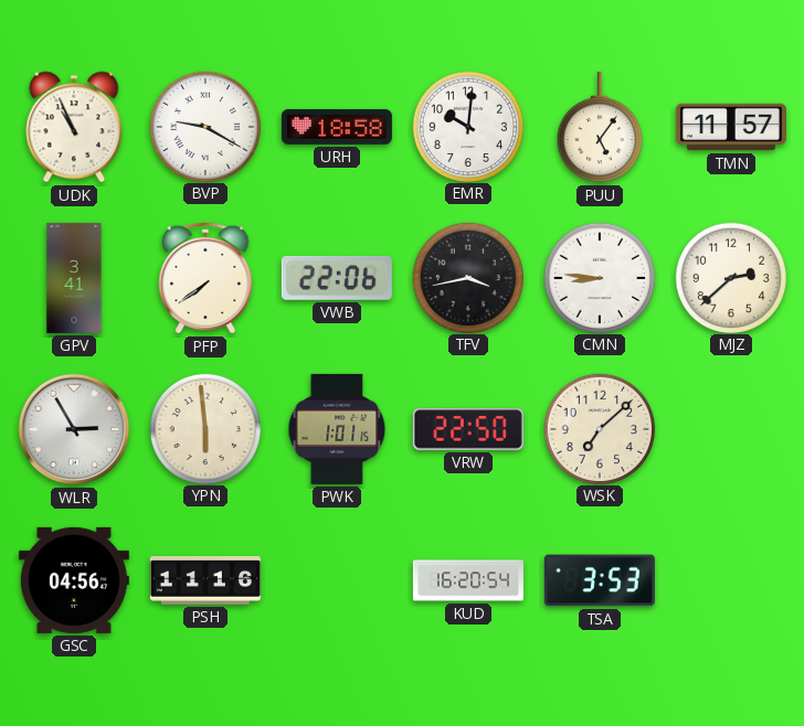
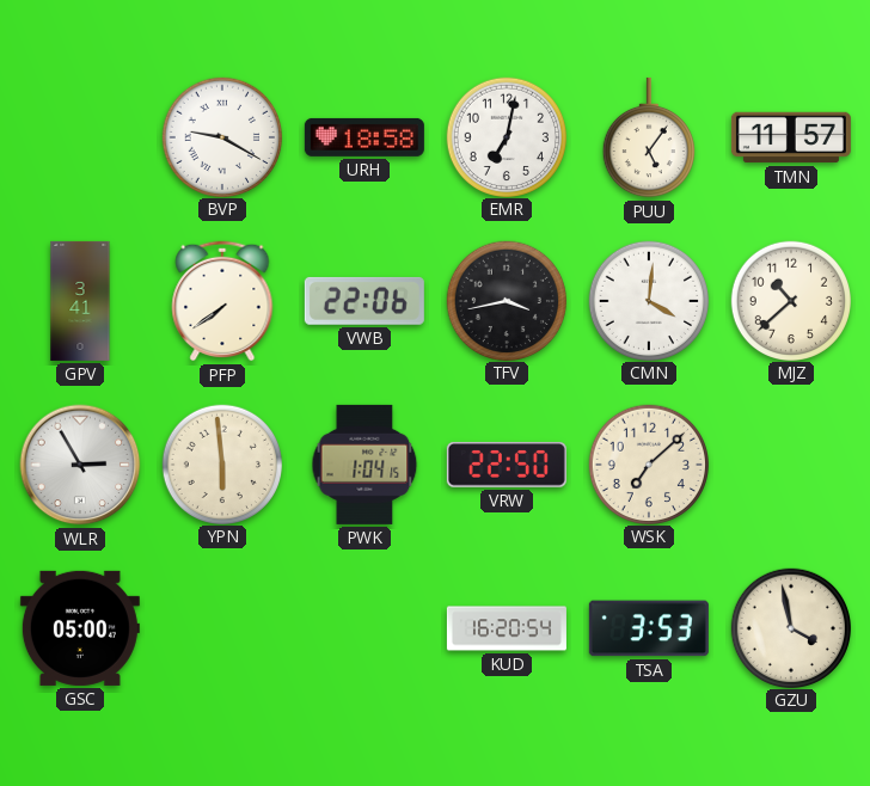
UDK: 10:56 -> none (74, 127)
EMR: 10:01 -> 7:02 (506, 136)
CMN: 8:46 -> 4:01 (648, 300)
MJZ: 2:38 -> 10:38 (790, 300)
PWK: 1:01 -> 1:04 (364, 465)
GSC: 04:56 -> 05:00 (80, 628)
PSH: 11:16 -> none (205, 580)
GZU: none -> 3:58 (790, 627)
